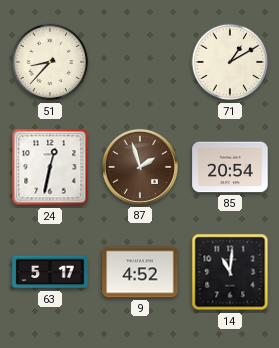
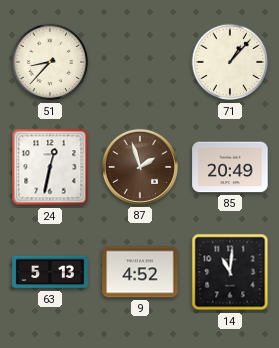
71: 1:10 -> 1:07 (230, 62)
85: 20:54 -> 20:49 (230, 167)
63: 5:17 -> 5:13 (50, 272)
